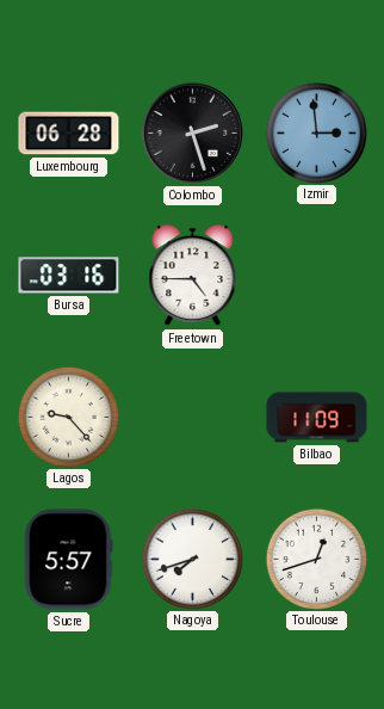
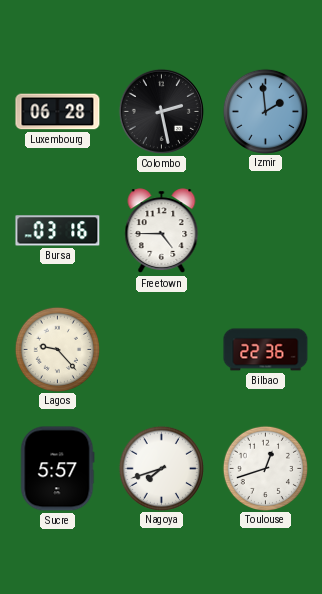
Colombo: 2:27 -> 2:28 (161, 111)
Izmir: 2:59 -> 1:59 (265, 111)
Bilbao: 11:09 -> 22:36 (266, 350)
